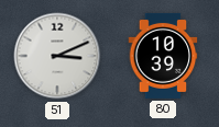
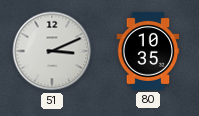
80: 10:39 -> 10:35 (148, 51)
